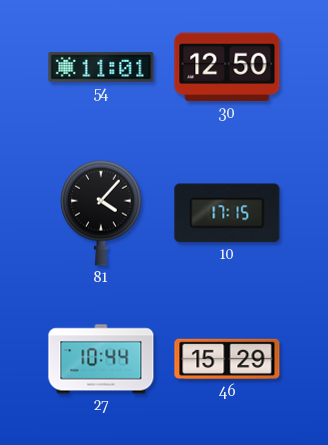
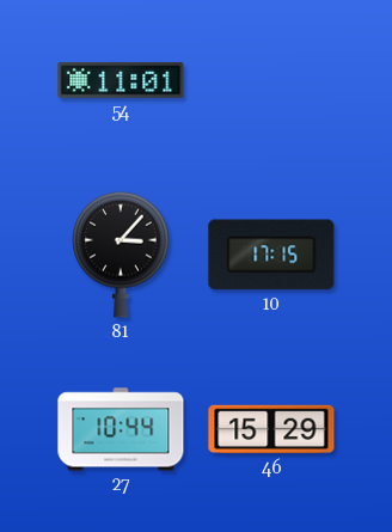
30: 12:50 -> none (227, 67)
81: 4:07 -> 3:07 (121, 255)
